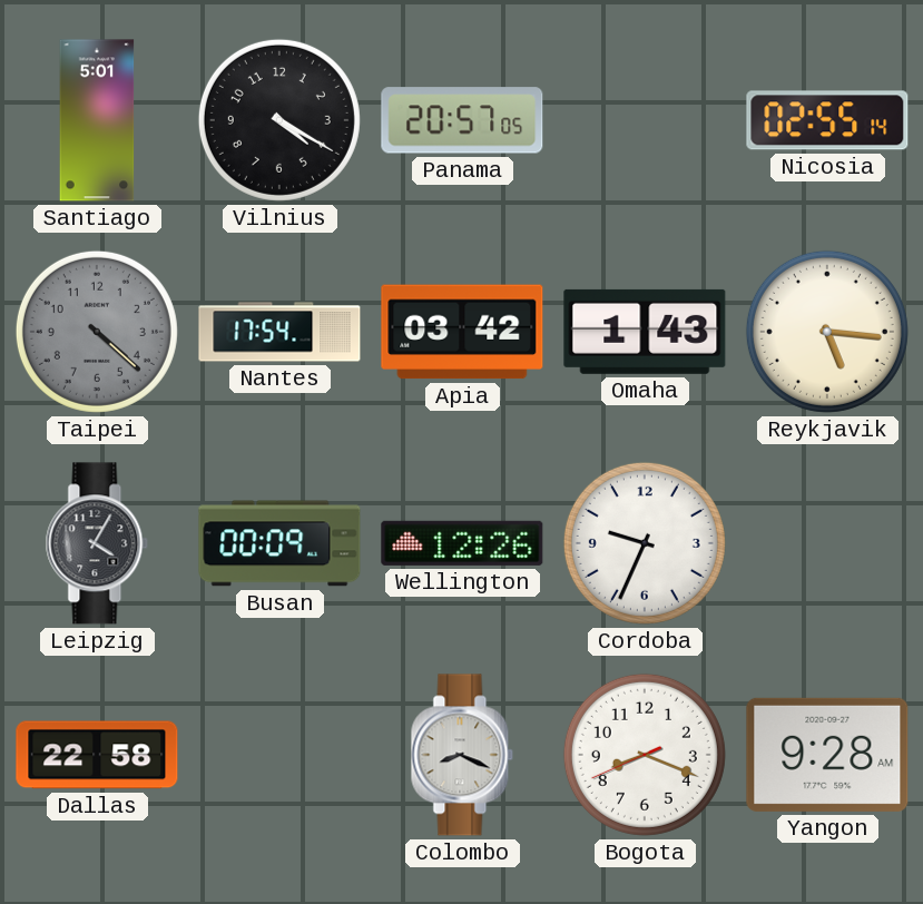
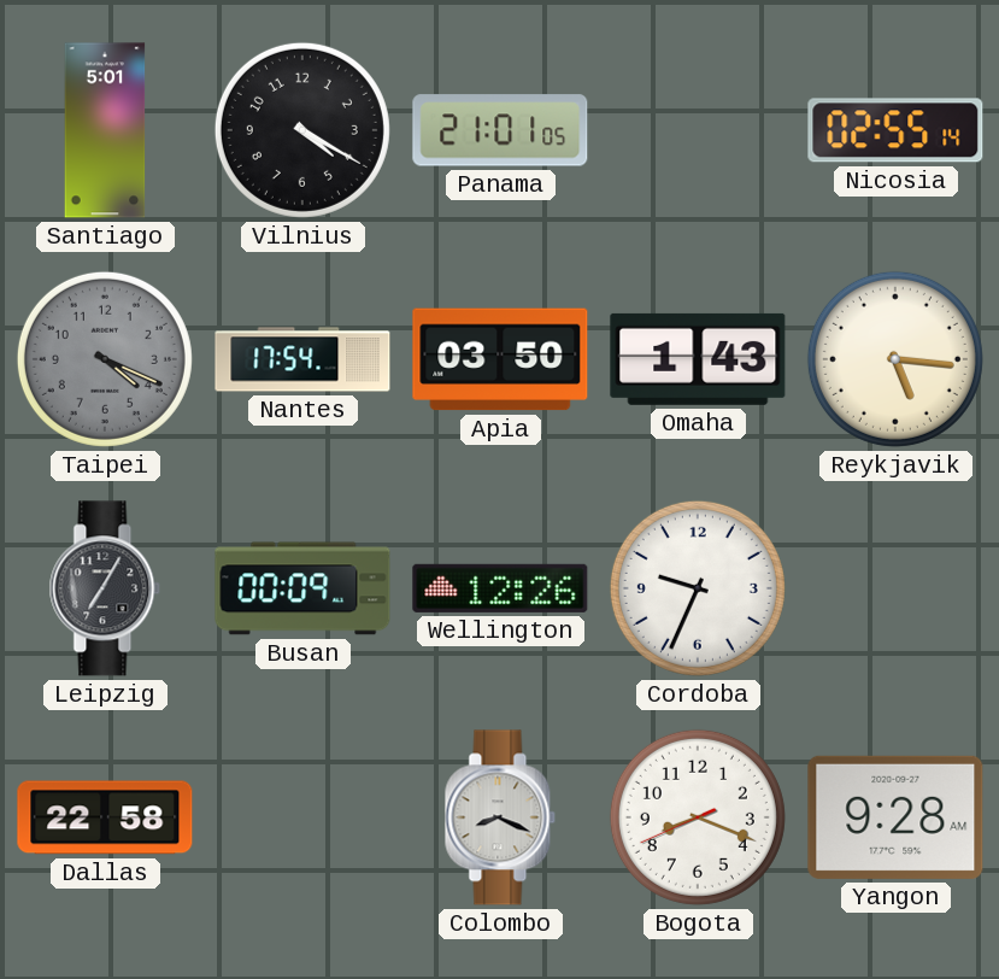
Panama: 20:57 -> 21:01 (500, 130)
Taipei: 4:22 -> 4:19 (105, 359)
Apia: 03:42 -> 03:50 (500, 359)
Leipzig: 4:05 -> 7:05 (105, 588)
